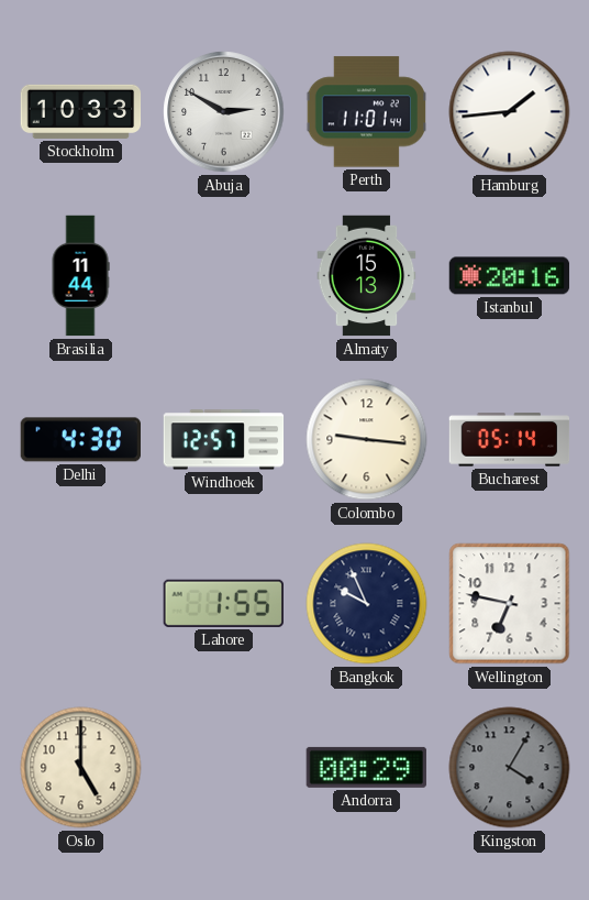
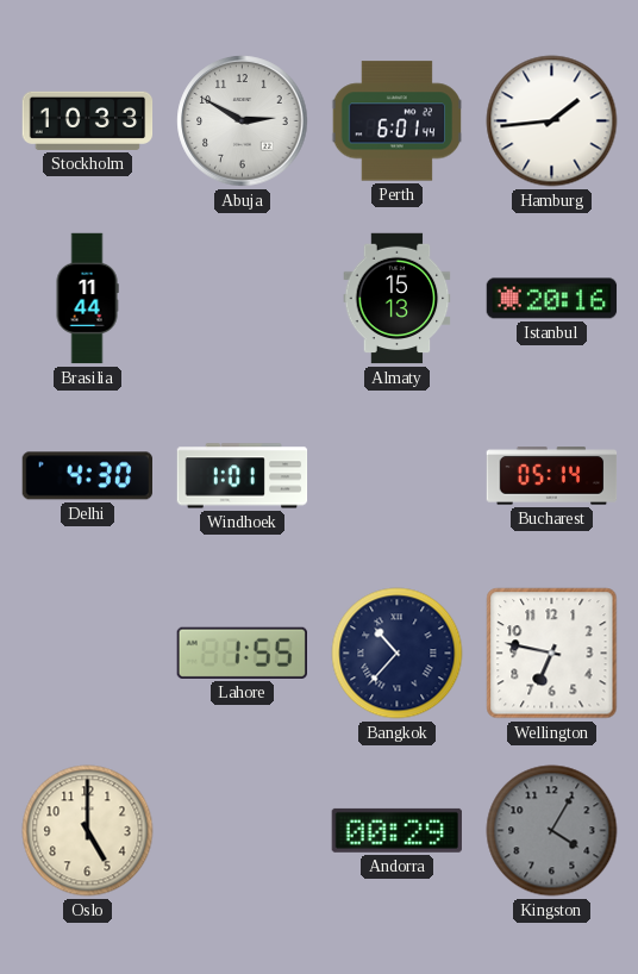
Perth: 11:01 -> 6:01 (396, 121)
Windhoek: 12:57 -> 1:01 (243, 476)
Colombo: 9:16 -> none (367, 440)
Bangkok: 9:56 -> 10:37 (398, 654)
